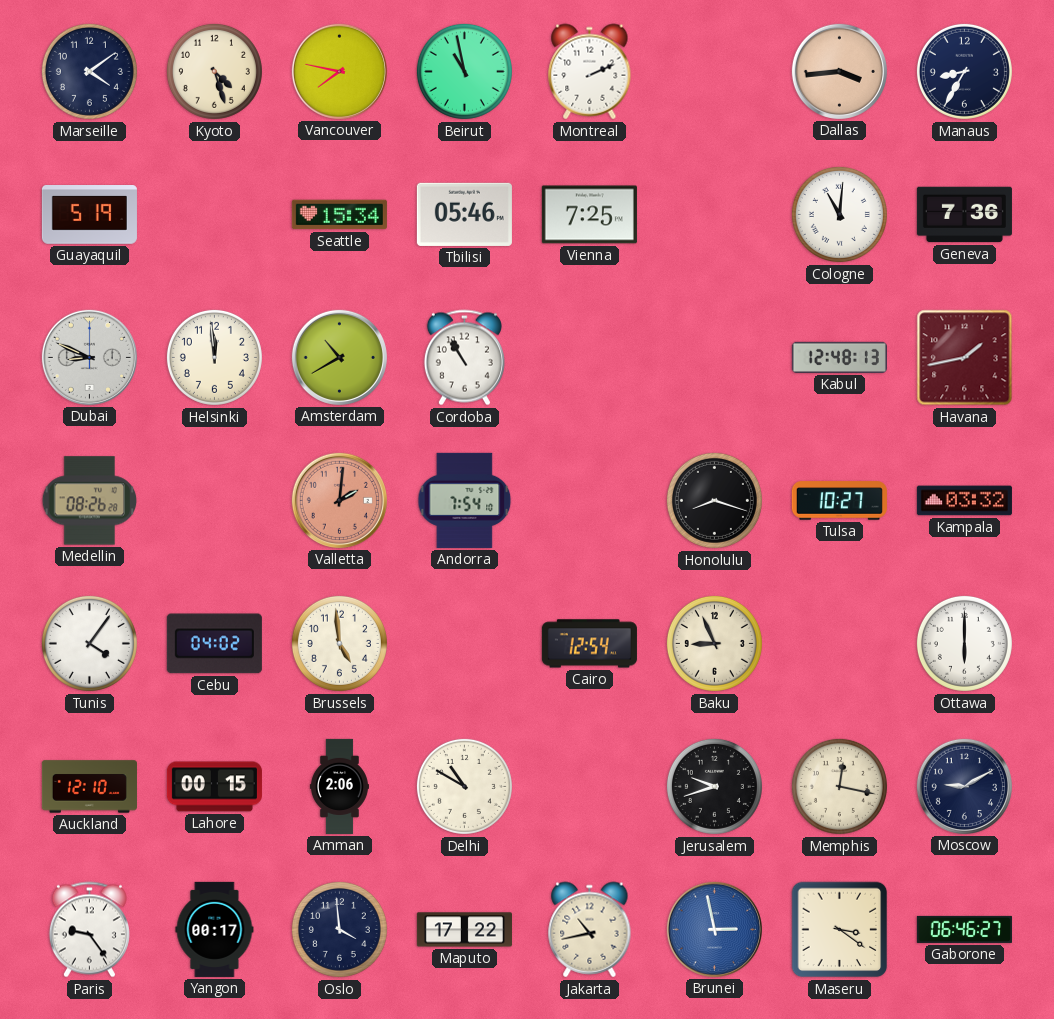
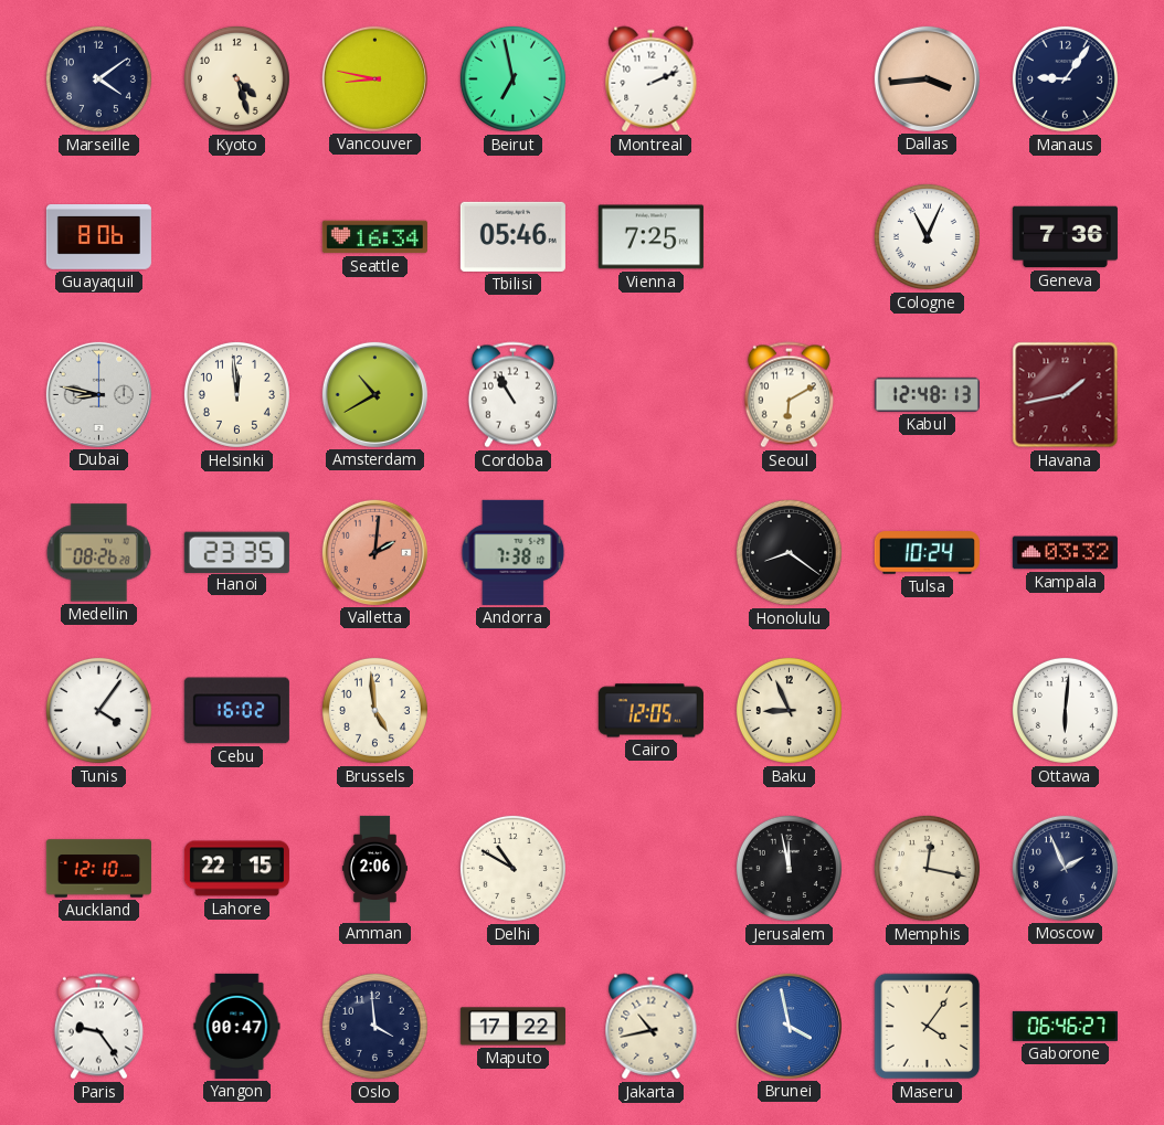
Vancouver: 7:47 -> 8:47 (374, 78)
Beirut: 10:58 -> 6:58 (512, 78)
Manaus: 8:35 -> 9:06 (1065, 78)
Guayaquil: 5:19 -> 8:06 (98, 237)
Seattle: 15:34 -> 16:34 (374, 237)
Cologne: 11:01 -> 11:04 (927, 236)
Dubai: 8:49 -> 8:47 (98, 394)
Seoul: none -> 6:10 (789, 395)
Hanoi: none -> 23:35 (236, 552)
Andorra: 7:54 -> 7:38 (514, 552)
Honolulu: 8:18 -> 8:21 (789, 552)
Tulsa: 10:27 -> 10:24 (927, 553)
Cebu: 04:02 -> 16:02 (236, 711)
Cairo: 12:54 -> 12:05 (650, 711)
Ottawa: 6:00 -> 6:01 (1065, 710)
Lahore: 00:15 -> 22:15 (236, 869)
Jerusalem: 9:42 -> 11:58 (789, 868)
Moscow: 9:10 -> 1:56 (1065, 868)
Yangon: 00:17 -> 00:47 (237, 1026)
Brunei: 2:58 -> 3:58 (789, 1026)
Maseru: 3:21 -> 4:06 (928, 1027)
